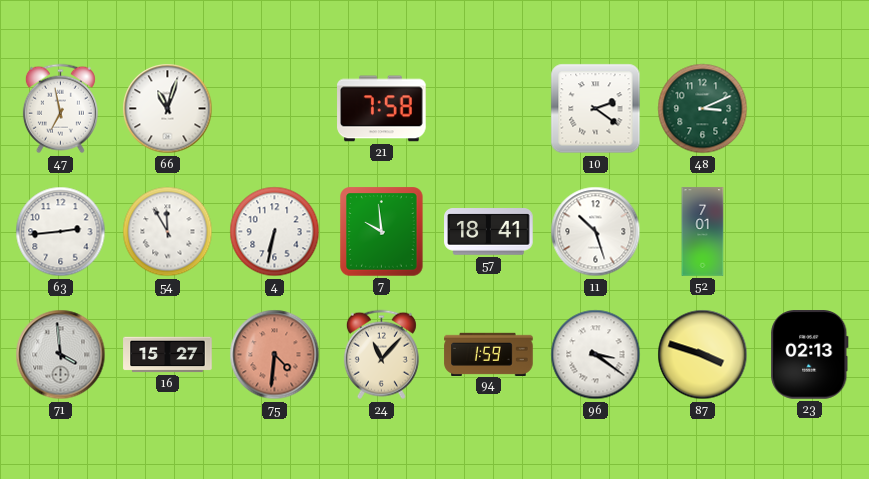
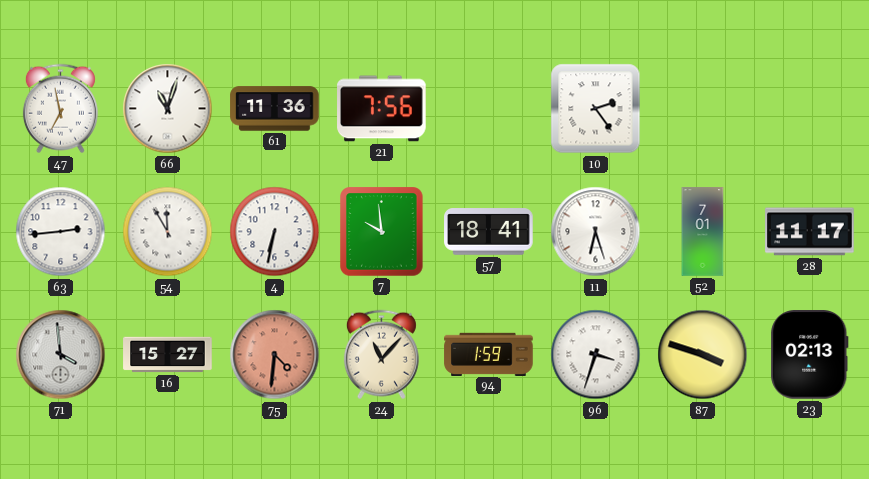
61: none -> 11:36 (275, 109)
21: 7:58 -> 7:56 (382, 109)
10: 2:21 -> 2:24 (596, 109)
48: 3:11 -> none (703, 109)
11: 10:27 -> 6:27 (596, 232)
28: none -> 11:17 (810, 232)
96: 3:21 -> 3:33 (596, 355)
